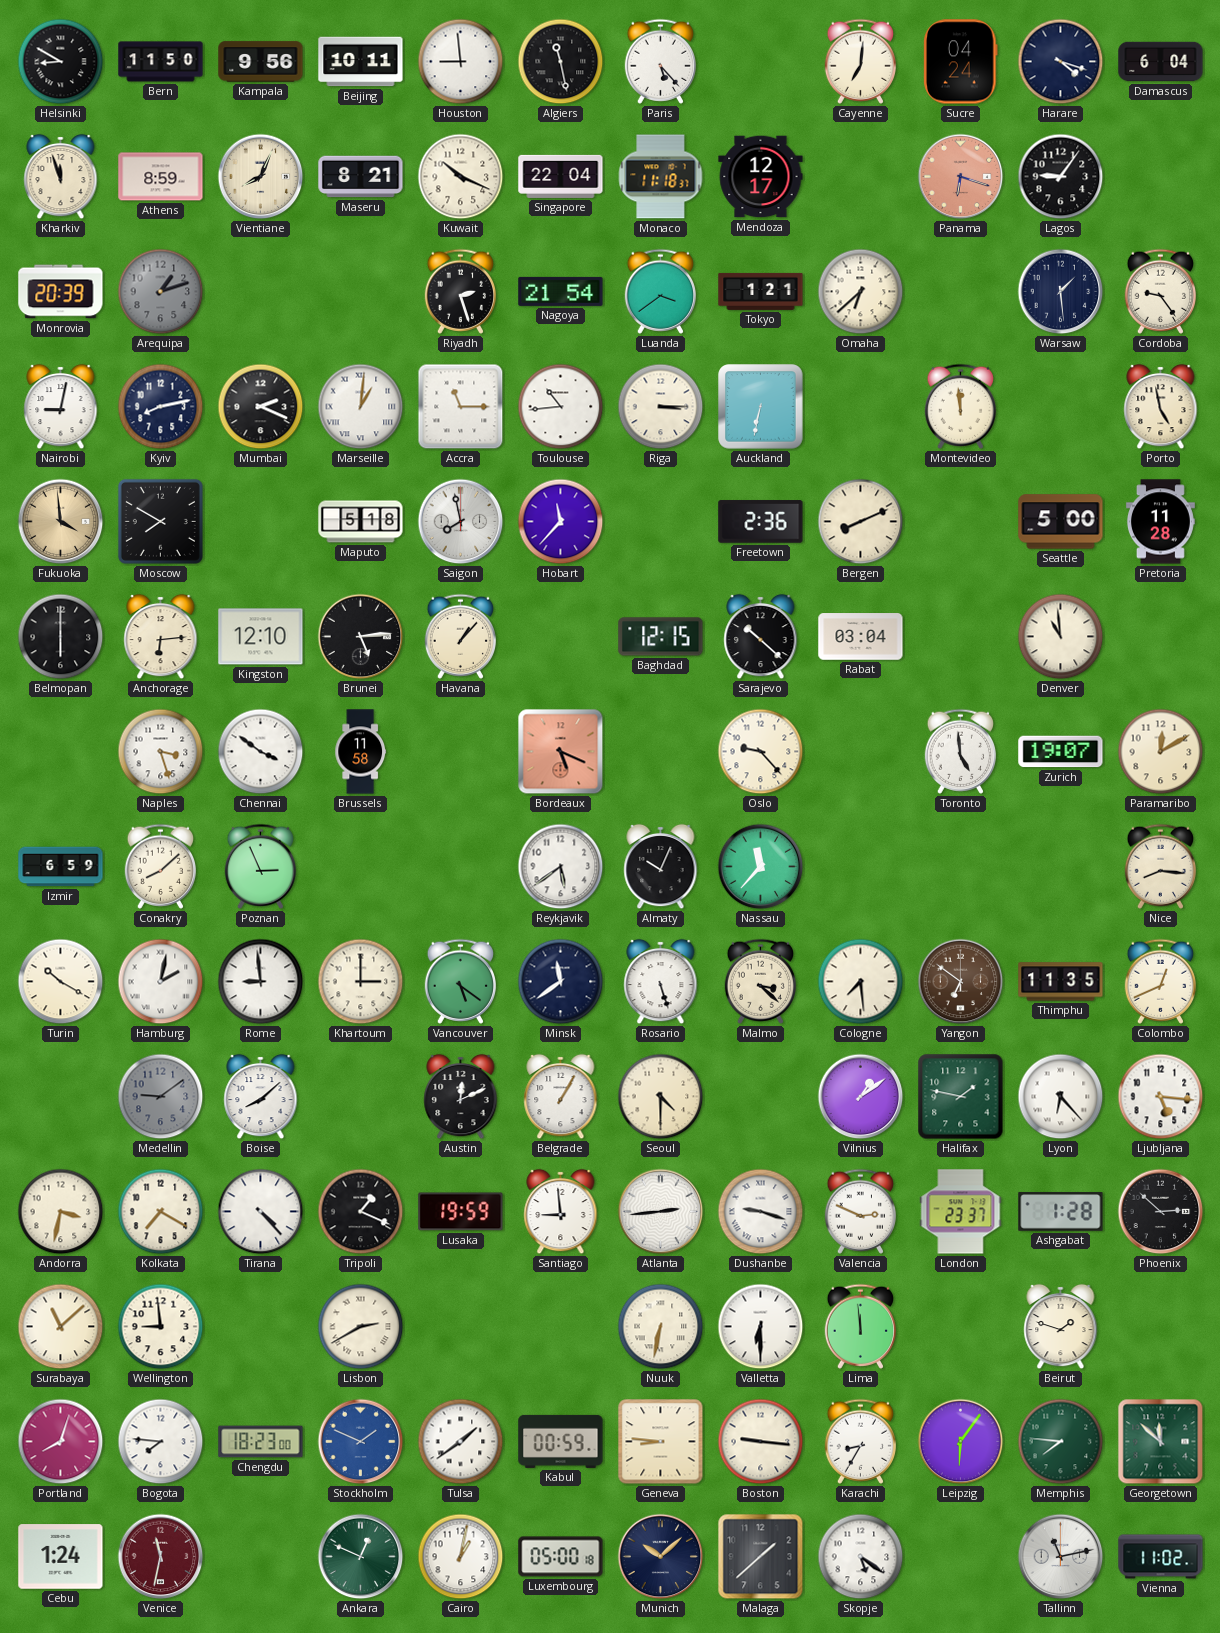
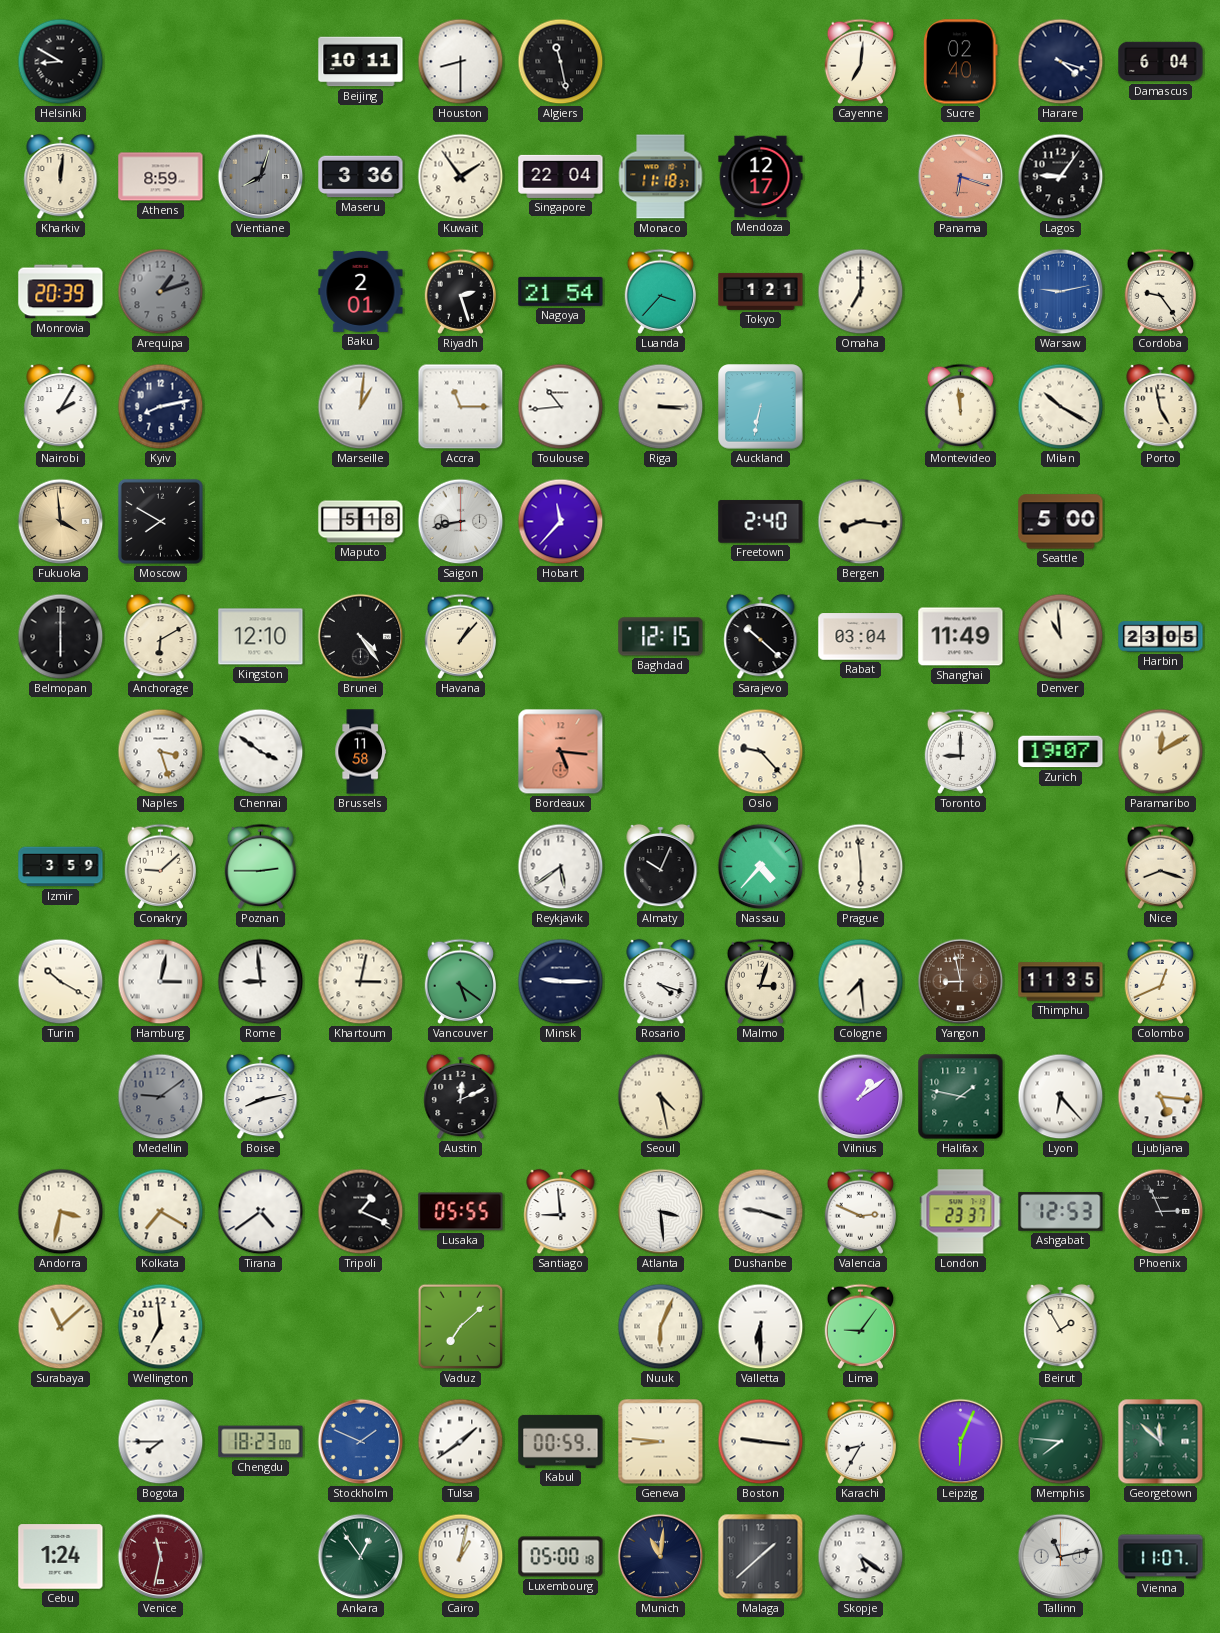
Bern: 11:50 -> none (161, 62)
Kampala: 9:56 -> none (261, 62)
Houston: 8:59 -> 8:30 (461, 62)
Paris: 5:23 -> none (661, 61)
Sucre: 04:24 -> 02:40 (961, 62)
Kharkiv: 11:57 -> 12:01 (61, 177)
Vientiane: 8:04 -> 8:03 (261, 177)
Vientiane dial: cream -> grey (261, 177)
Maseru: 8:21 -> 3:36 (361, 177)
Kuwait: 10:19 -> 1:54 (461, 177)
Baku: none -> 2:01 (361, 291)
Luanda: 3:39 -> 3:37 (661, 291)
Omaha: 6:38 -> 7:00 (861, 292)
Warsaw: 1:29 -> 9:13 (1061, 292)
Warsaw dial: navy -> blue (1061, 292)
Nairobi: 9:02 -> 2:05 (61, 407)
Mumbai: 2:19 -> none (261, 407)
Milan: none -> 10:20 (1061, 407)
Saigon: 7:58 -> 8:43 (461, 522)
Freetown: 2:36 -> 2:40 (761, 522)
Bergen: 8:11 -> 8:16 (861, 522)
Pretoria: 11:28 -> none (1160, 522)
Anchorage: 6:14 -> 6:10 (161, 637)
Brunei: 5:14 -> 4:24 (361, 637)
Shanghai: none -> 11:49 (961, 637)
Harbin: none -> 23:05 (1161, 637)
Bordeaux: 5:19 -> 5:16 (561, 752)
Toronto: 4:59 -> 9:00 (961, 751)
Izmir: 6:59 -> 3:59 (61, 867)
Conakry: 8:08 -> 9:08 (161, 866)
Poznan: 2:56 -> 2:45 (261, 866)
Nassau: 11:37 -> 4:37 (761, 867)
Prague: none -> 5:59 (861, 867)
Nice: 8:16 -> 8:18 (1161, 866)
Hamburg: 2:02 -> 3:02 (161, 982)
Khartoum: 3:00 -> 3:02 (361, 982)
Minsk: 11:39 -> 9:15 (561, 982)
Rosario: 5:27 -> 4:18 (661, 982)
Malmo: 3:22 -> 3:03 (761, 981)
Yangon: 6:51 -> 8:58 (961, 982)
Boise: 8:08 -> 8:13 (261, 1097)
Belgrade: 1:05 -> none (561, 1097)
Seoul: 4:30 -> 4:28 (661, 1097)
Tirana: 4:23 -> 4:39 (261, 1212)
Lusaka: 19:59 -> 05:55 (461, 1212)
Atlanta: 2:44 -> 3:29 (661, 1212)
Ashgabat: 1:28 -> 12:53 (1061, 1212)
Phoenix: 2:52 -> 2:56 (1161, 1212)
Wellington: 8:59 -> 6:59 (161, 1327)
Lisbon: 2:40 -> none (361, 1327)
Vaduz: none -> 7:08 (461, 1327)
Nuuk: 6:32 -> 6:04 (661, 1327)
Lima: 11:59 -> 9:06 (861, 1326)
Beirut: 1:48 -> 1:55 (1061, 1327)
Portland: 8:03 -> none (61, 1442)
Bogota: 7:46 -> 7:45 (161, 1442)
Leipzig: 6:06 -> 6:04 (961, 1442)
Ankara: 12:49 -> 12:54 (361, 1557)
Munich: 10:08 -> 11:01 (661, 1557)
Vienna: 11:02 -> 11:07 (1161, 1557)
